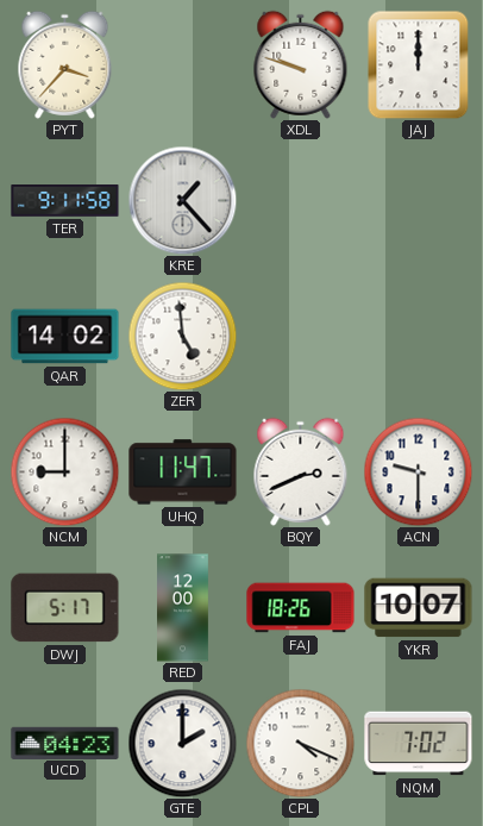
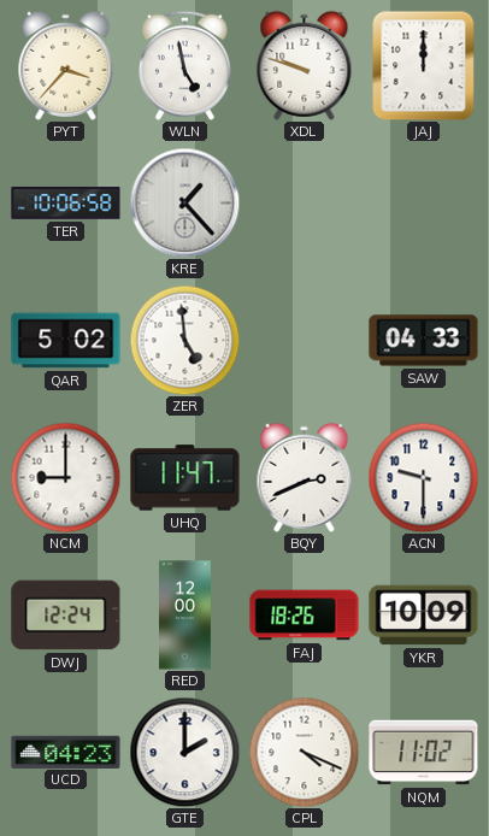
WLN: none -> 4:58 (184, 65)
TER: 9:11 -> 10:06 (66, 204)
QAR: 14:02 -> 5:02 (66, 341)
SAW: none -> 04:33 (424, 341)
DWJ: 5:17 -> 12:24 (66, 616)
YKR: 10:07 -> 10:09 (424, 616)
NQM: 7:02 -> 11:02 (424, 753)
